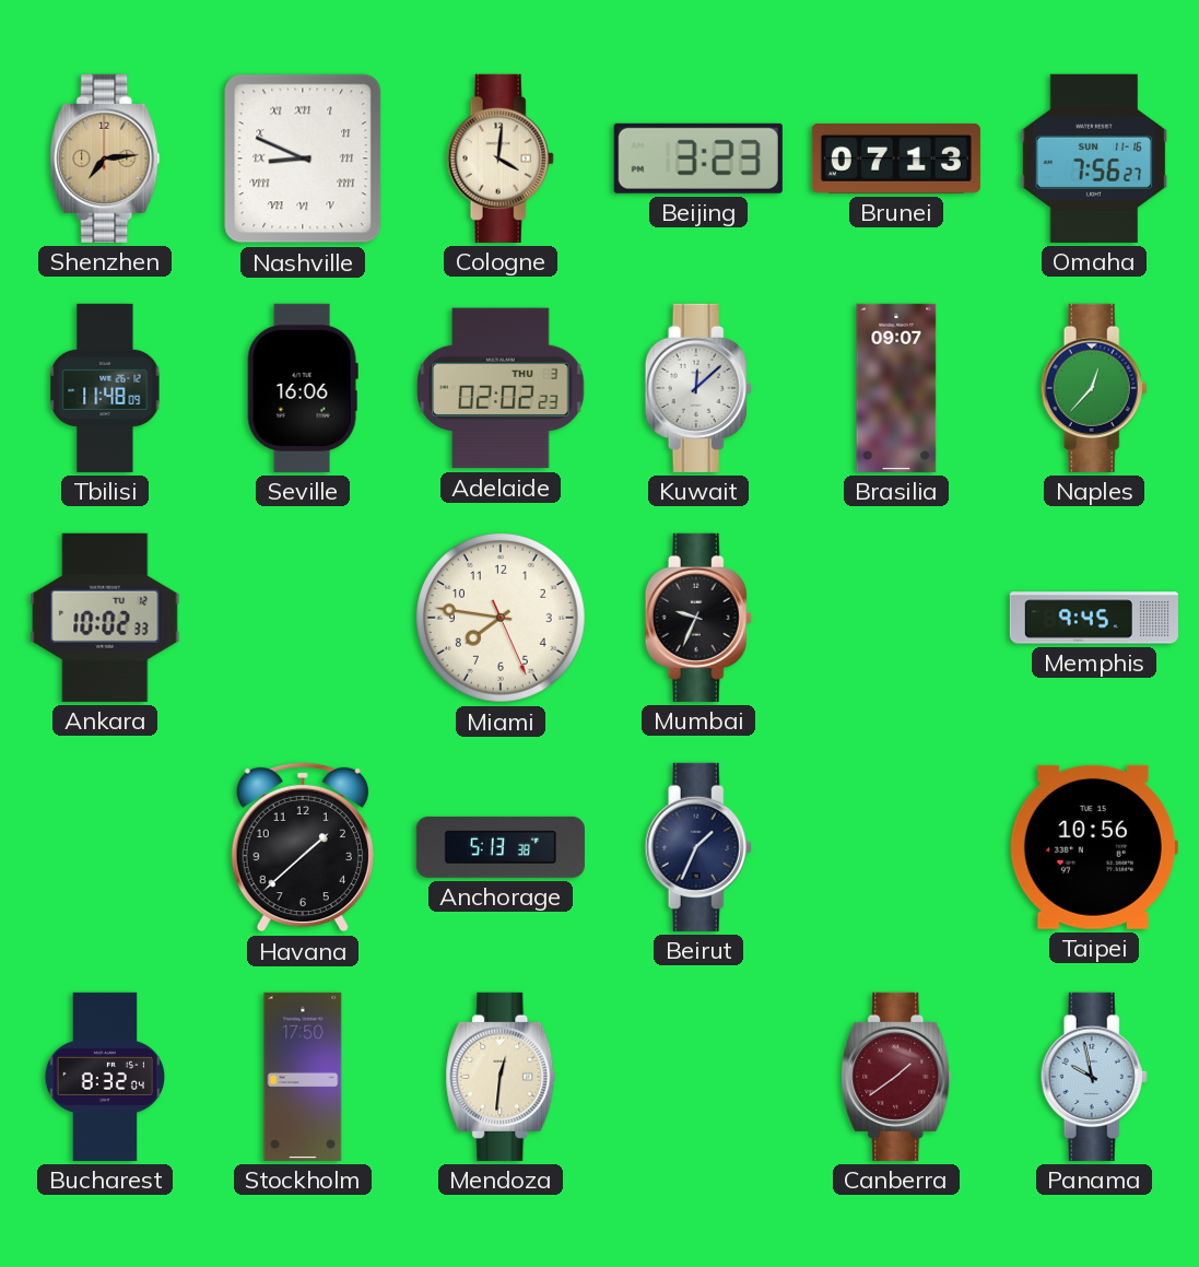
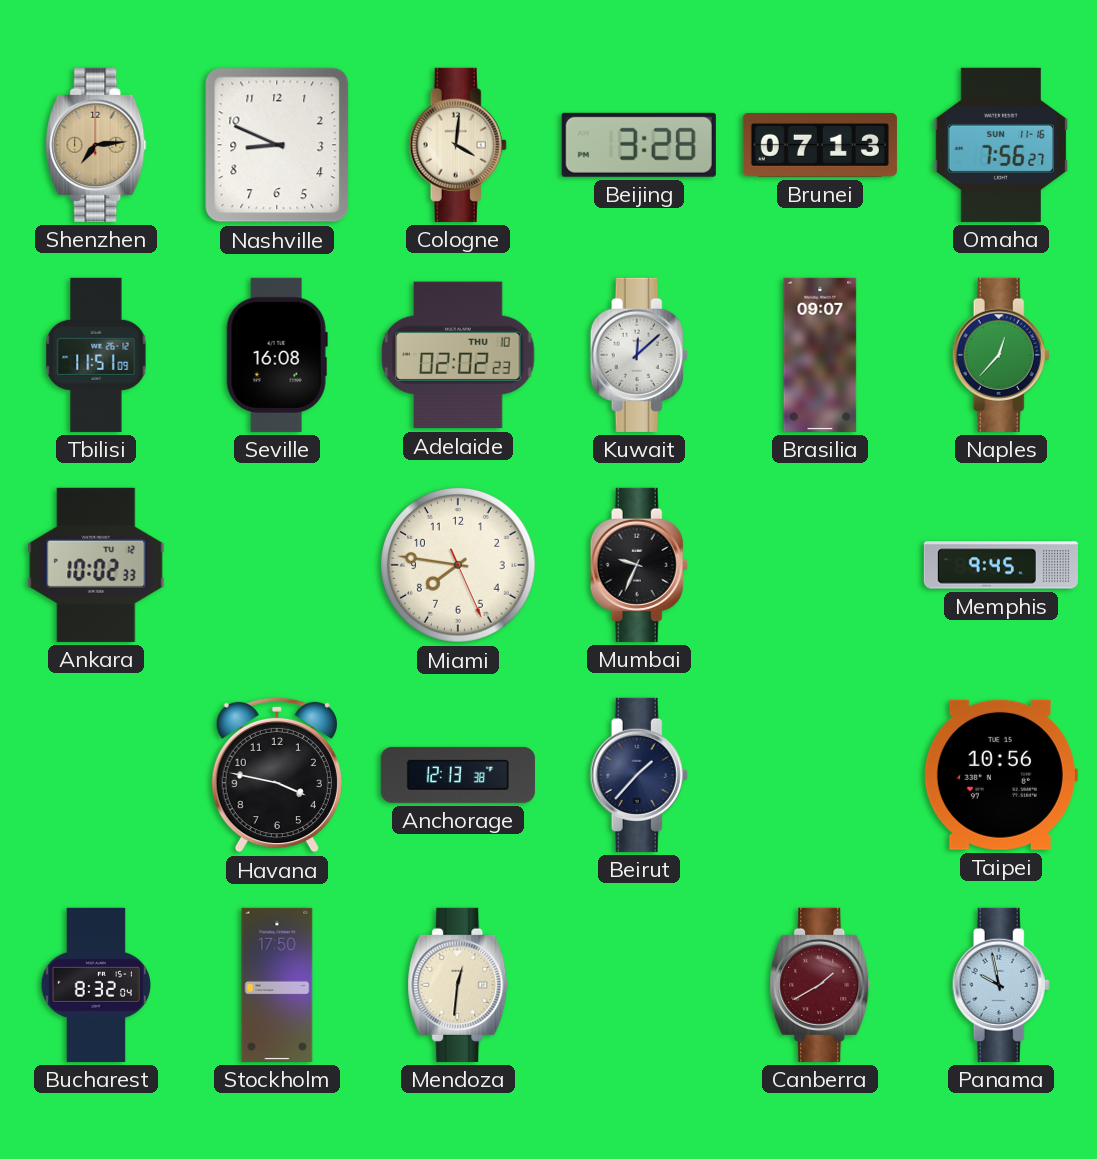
Nashville numerals: Roman -> Arabic (277, 145)
Beijing: 3:23 -> 3:28 (639, 145)
Tbilisi: 11:48 -> 11:51 (96, 355)
Seville: 16:06 -> 16:08 (277, 355)
Adelaide date: THU 3 -> THU 10 (458, 355)
Havana: 1:38 -> 3:47 (277, 775)
Anchorage: 5:13 -> 12:13 (458, 775)
Beirut: 1:34 -> 1:37 (639, 775)
Canberra: 1:39 -> 1:40 (820, 985)
